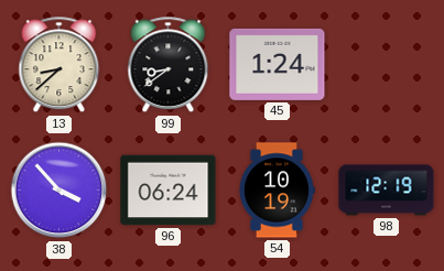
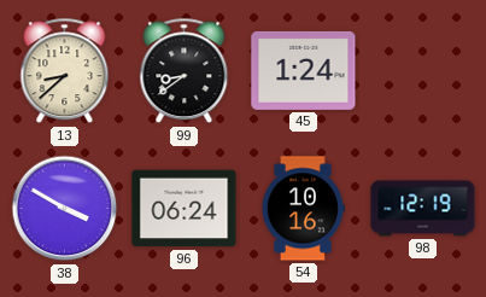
38: 3:53 -> 3:50 (65, 209)
54: 10:19 -> 10:16 (303, 209)
